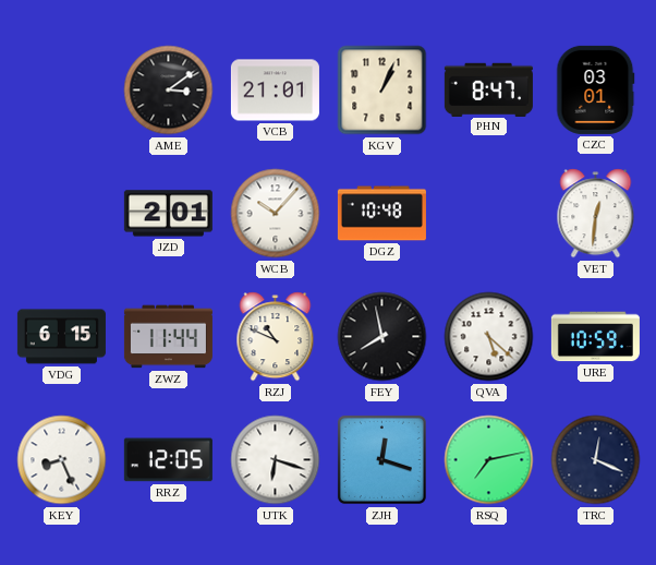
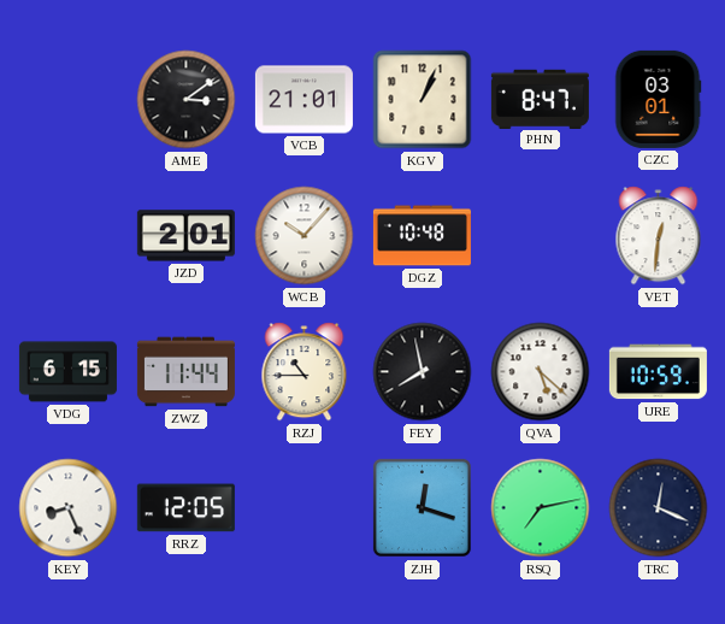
RZJ: 10:49 -> 10:45 (305, 372)
UTK: 6:18 -> none (276, 460)
